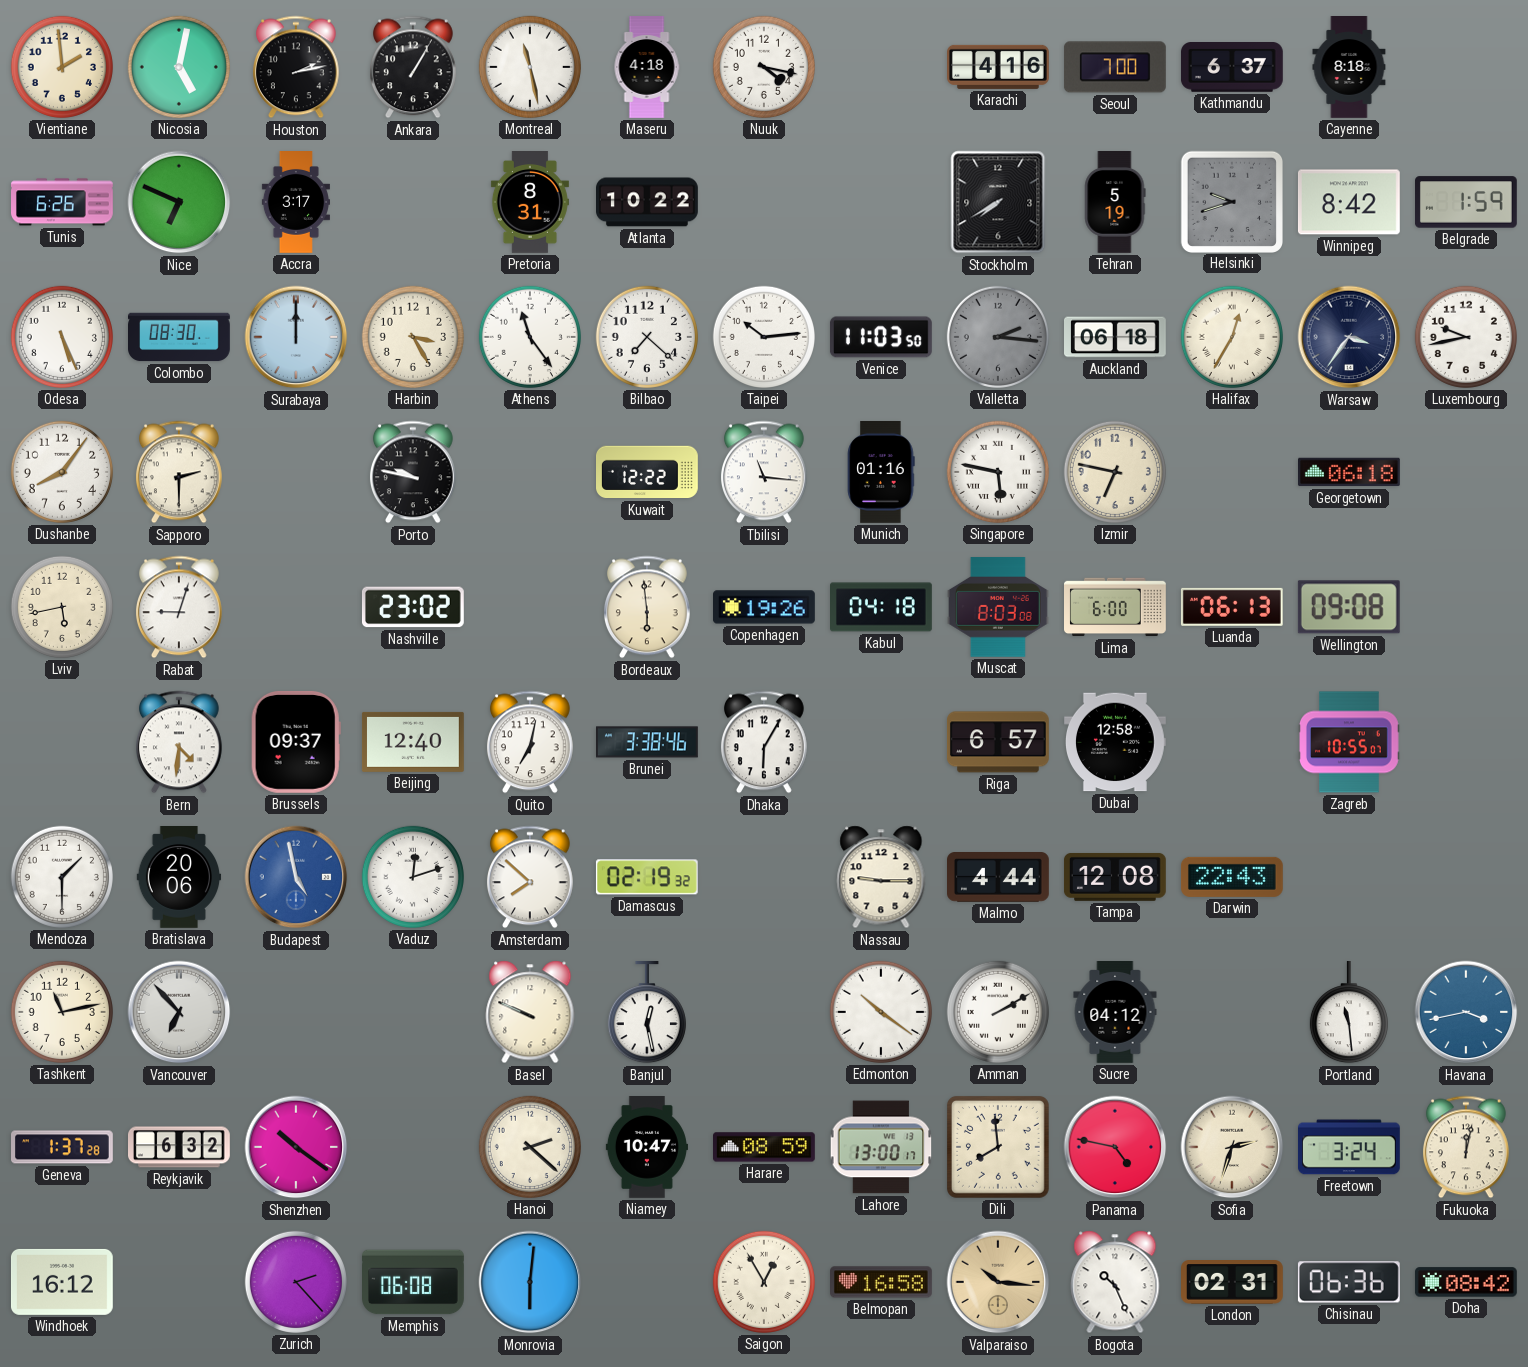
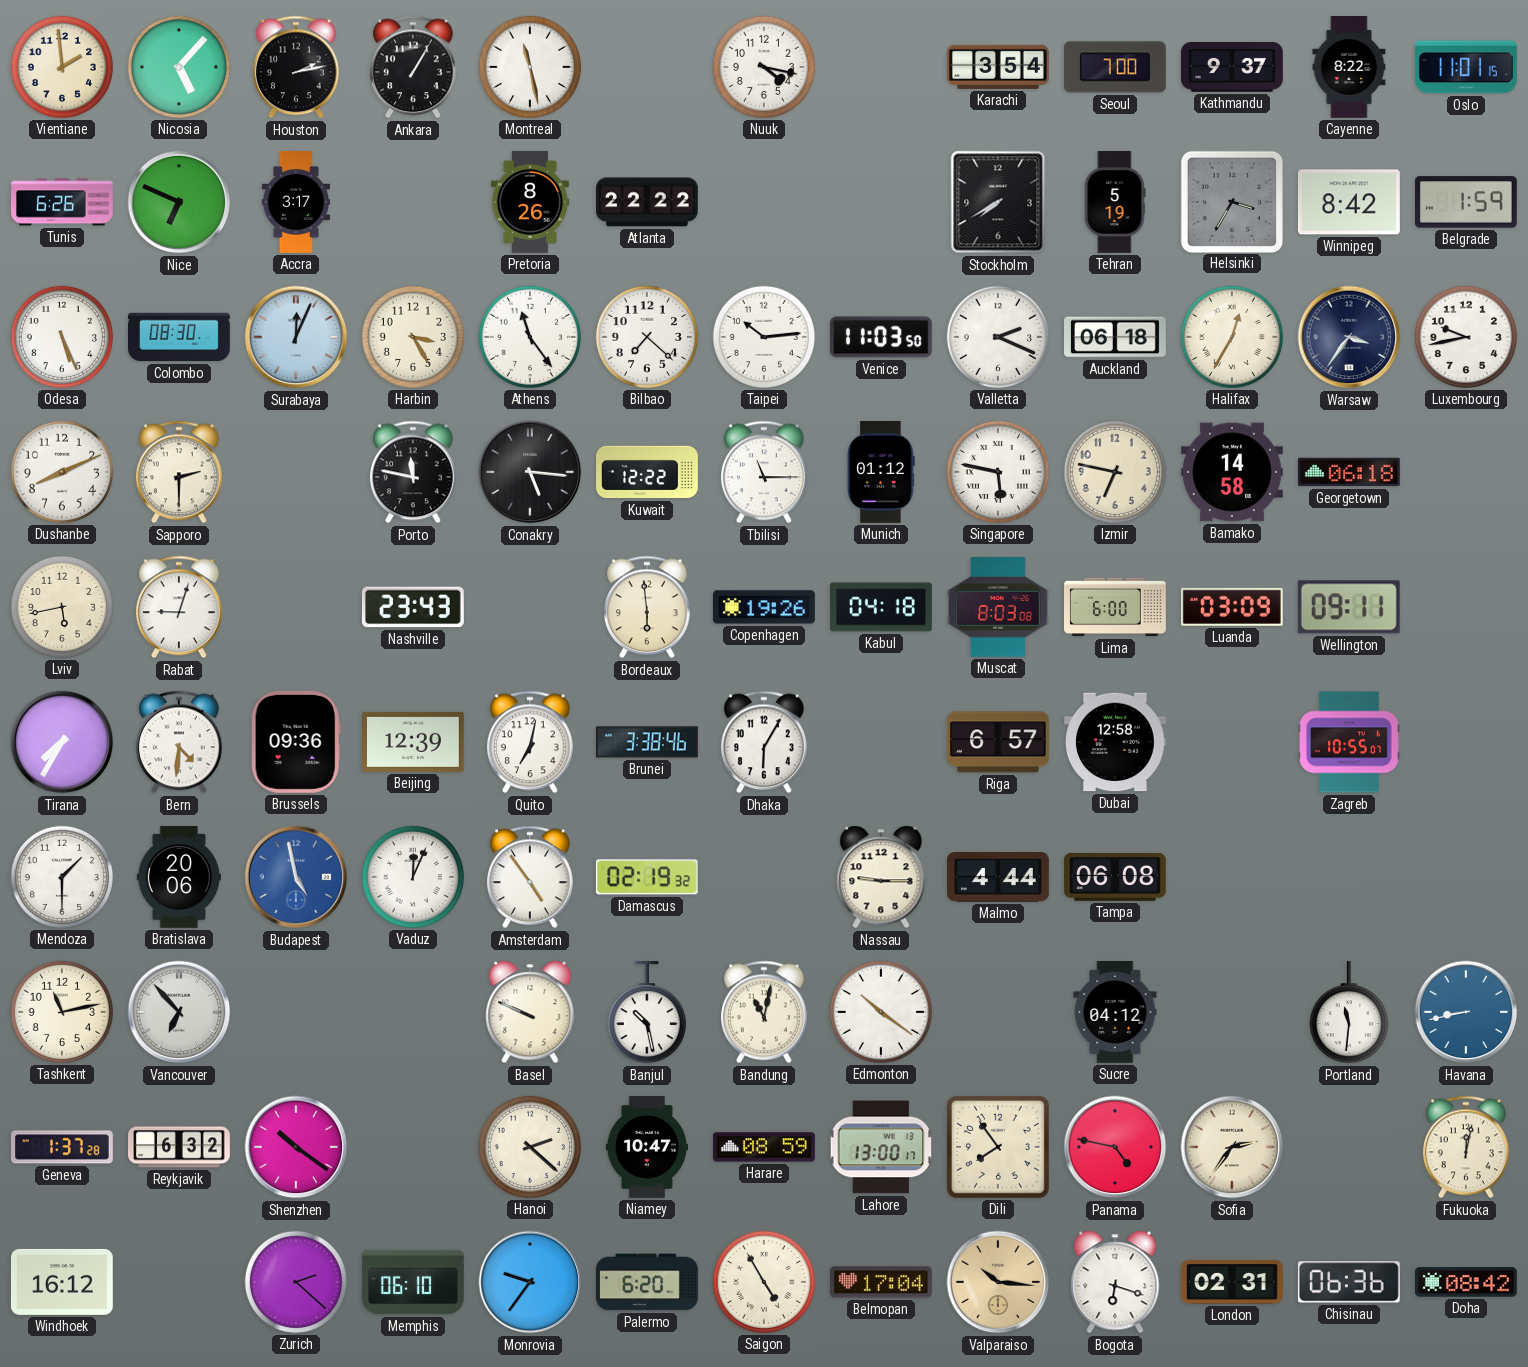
Nicosia: 5:02 -> 5:07 (179, 67)
Maseru: 4:18 -> none (647, 67)
Karachi: 4:16 -> 3:54 (999, 67)
Kathmandu: 6:37 -> 9:37 (1232, 68)
Cayenne: 8:18 -> 8:22 (1349, 67)
Oslo: none -> 11:01 (1466, 67)
Pretoria: 8:31 -> 8:26 (530, 203)
Atlanta: 10:22 -> 22:22 (648, 202)
Helsinki: 9:42 -> 3:35 (1231, 201)
Surabaya: 12:00 -> 12:04 (296, 337)
Valletta: 2:16 -> 2:19 (998, 337)
Valletta dial: grey -> white (998, 337)
Dushanbe: 8:06 -> 8:11 (62, 472)
Porto: 9:47 -> 11:47 (413, 472)
Conakry: none -> 5:16 (530, 472)
Tbilisi: 11:16 -> 11:15 (764, 472)
Munich: 01:16 -> 01:12 (881, 473)
Bamako: none -> 14:58 (1233, 472)
Nashville: 23:02 -> 23:43 (413, 607)
Luanda: 06:13 -> 03:09 (1232, 607)
Wellington: 09:08 -> 09:11 (1349, 607)
Tirana: none -> 7:35 (62, 742)
Brussels: 09:37 -> 09:36 (296, 742)
Beijing: 12:40 -> 12:39 (413, 742)
Vaduz: 12:12 -> 12:04 (413, 877)
Amsterdam: 7:52 -> 4:54 (530, 877)
Tampa: 12:08 -> 06:08 (1115, 877)
Darwin: 22:43 -> none (1232, 877)
Banjul: 12:28 -> 10:28 (647, 1013)
Bandung: none -> 11:02 (764, 1012)
Amman: 2:10 -> none (998, 1012)
Portland: 11:29 -> 11:31 (1349, 1013)
Havana: 3:43 -> 8:43 (1466, 1012)
Dili: 7:59 -> 7:54 (998, 1147)
Sofia: 2:33 -> 2:36 (1232, 1147)
Freetown: 3:24 -> none (1349, 1147)
Zurich: 2:23 -> 2:22 (296, 1282)
Memphis: 06:08 -> 06:10 (414, 1282)
Monrovia: 6:01 -> 9:36 (530, 1282)
Palermo: none -> 6:20 (648, 1282)
Saigon: 12:55 -> 4:55 (764, 1282)
Belmopan: 16:58 -> 17:04 (882, 1282)
Bogota: 10:26 -> 6:18 (1115, 1282)
